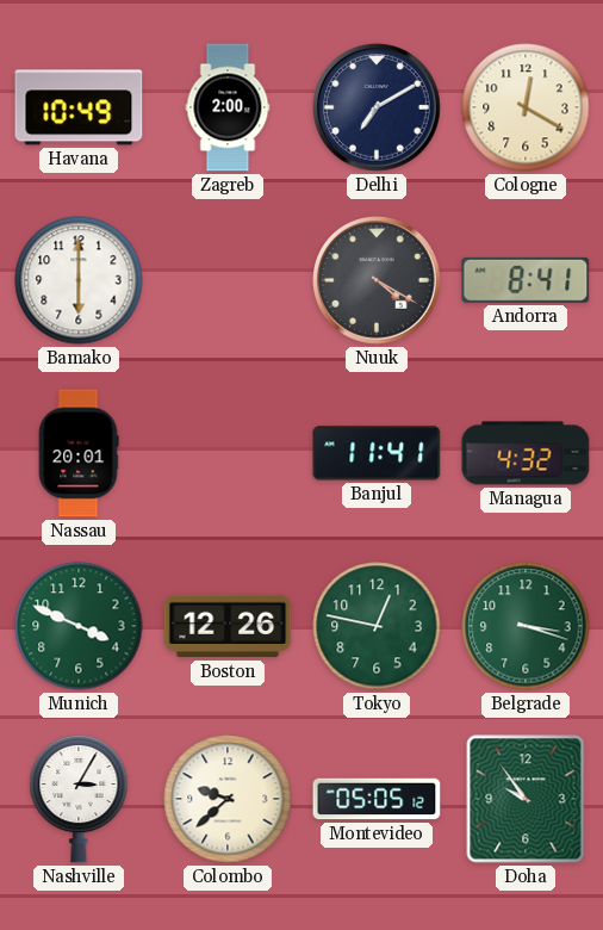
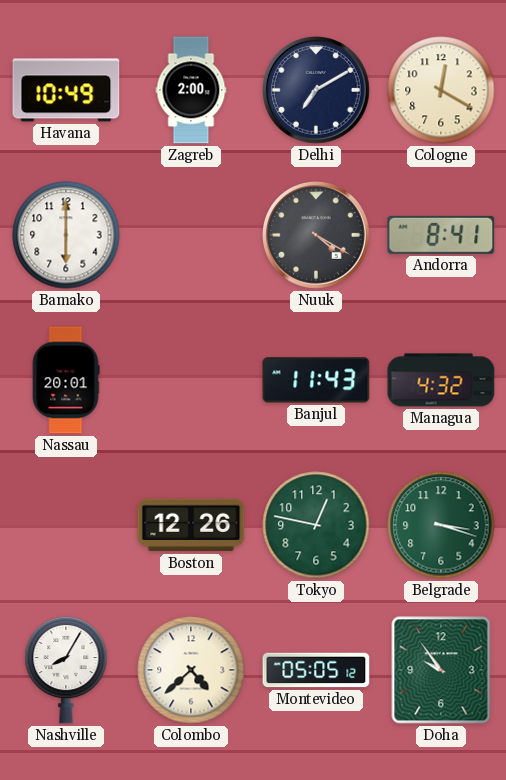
Banjul: 11:41 -> 11:43 (316, 380)
Munich: 3:49 -> none (79, 626)
Nashville: 3:05 -> 8:05 (66, 670)
Colombo: 9:38 -> 4:38 (191, 670)
